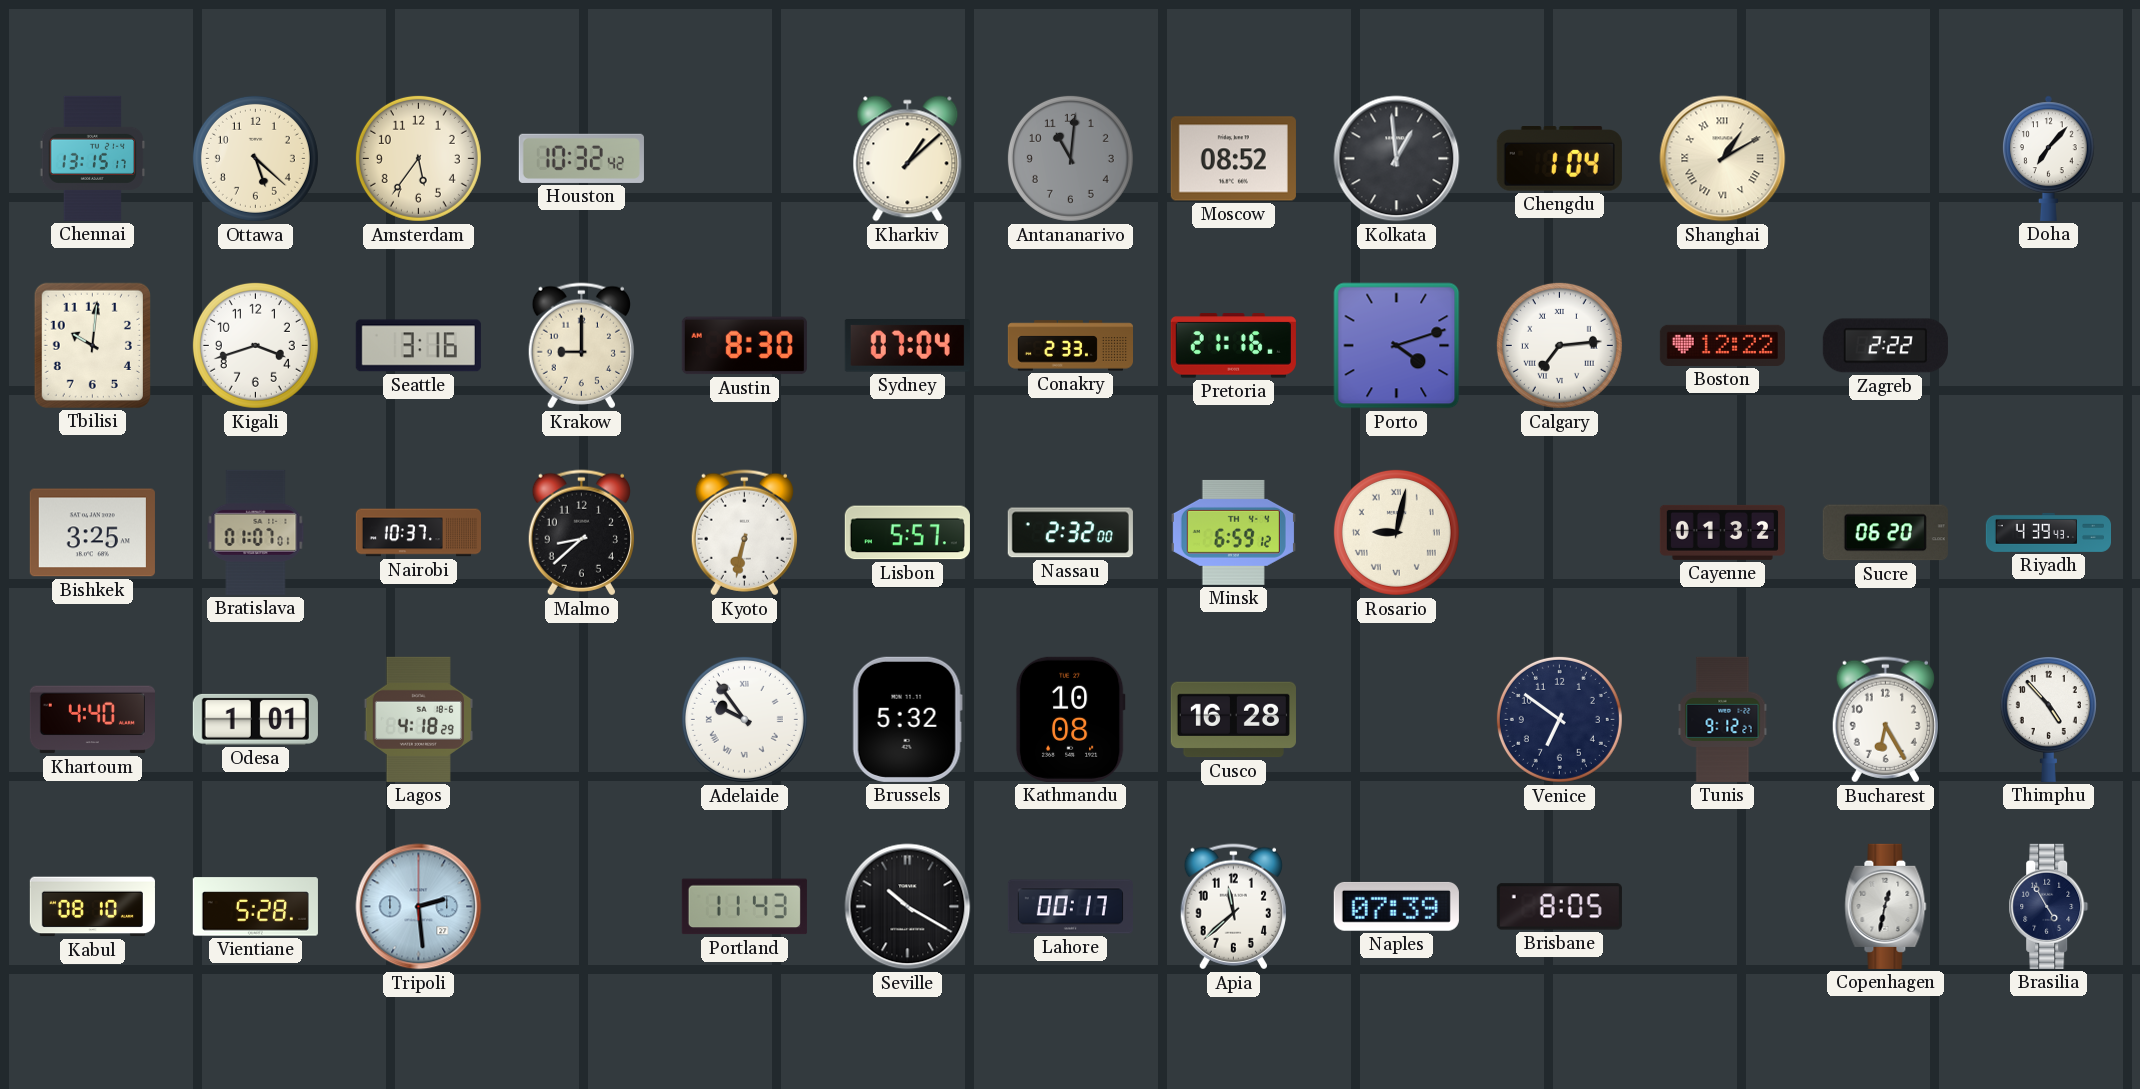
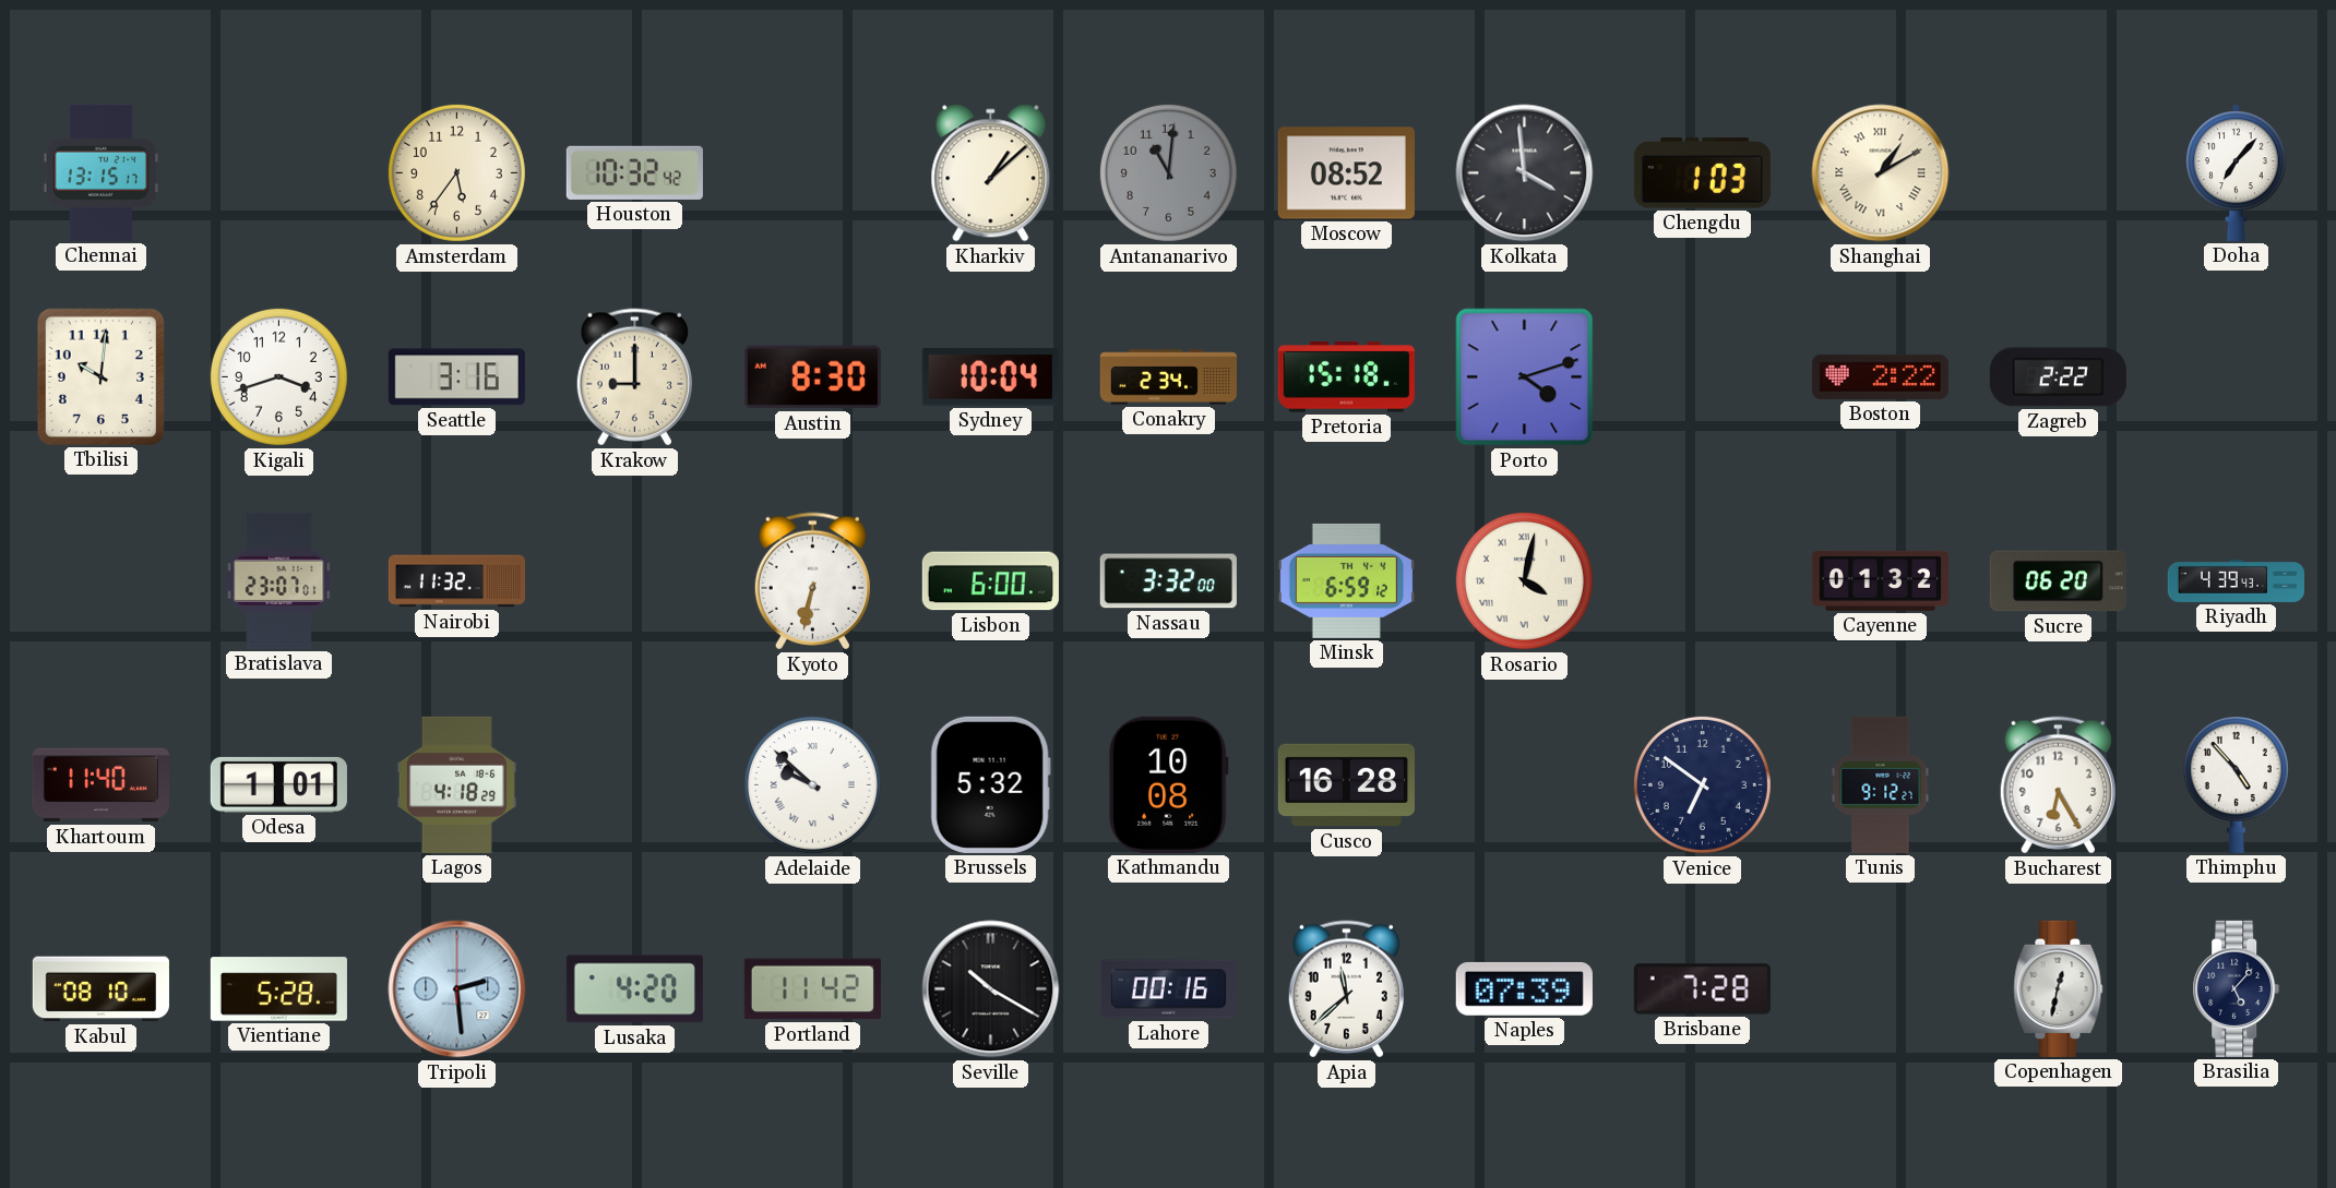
Ottawa: 5:22 -> none (255, 158)
Kolkata: 12:59 -> 3:59 (1525, 173)
Chengdu: 1:04 -> 1:03 (1702, 173)
Sydney: 07:04 -> 10:04 (990, 377)
Conakry: 2:33 -> 2:34 (1168, 377)
Pretoria: 21:16 -> 15:18 (1346, 377)
Calgary: 7:14 -> none (1559, 345)
Boston: 12:22 -> 2:22 (1880, 376)
Bishkek: 3:25 -> none (92, 533)
Bratislava: 01:07 -> 23:07 (279, 580)
Nairobi: 10:37 -> 11:32 (456, 581)
Malmo: 8:38 -> none (581, 533)
Lisbon: 5:57 -> 6:00 (990, 581)
Nassau: 2:32 -> 3:32 (1168, 581)
Rosario: 9:02 -> 4:02 (1524, 580)
Khartoum: 4:40 -> 11:40 (100, 785)
Adelaide: 9:54 -> 9:52 (812, 784)
Lusaka: none -> 4:20 (634, 989)
Portland: 11:43 -> 11:42 (812, 989)
Lahore: 00:17 -> 00:16 (1168, 989)
Brisbane: 8:05 -> 7:28 (1702, 989)
Brasilia: 4:55 -> 5:07 (2237, 988)
